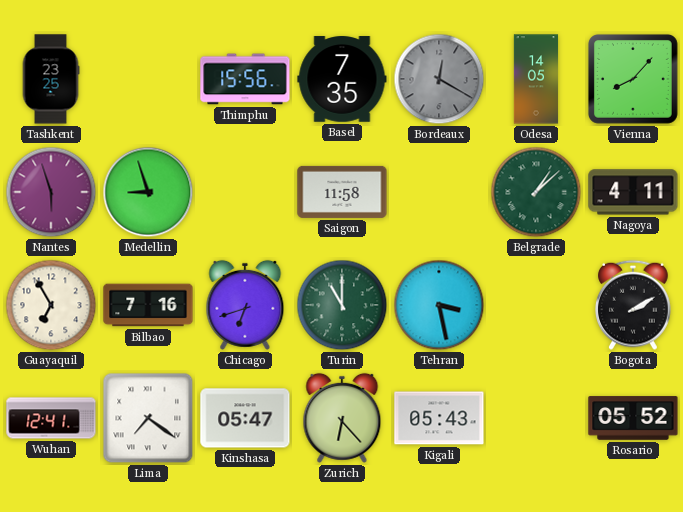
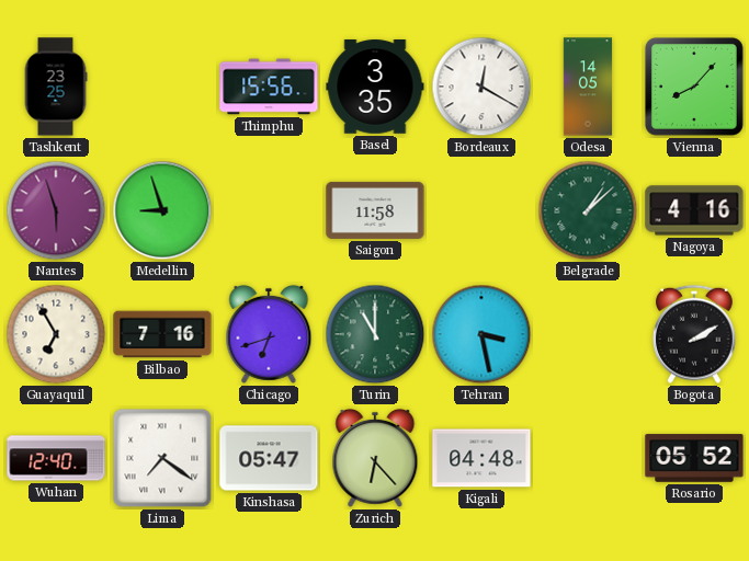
Basel: 7:35 -> 3:35 (375, 87)
Bordeaux dial: grey -> white (481, 87)
Nagoya: 4:11 -> 4:16 (694, 210)
Wuhan: 12:41 -> 12:40 (56, 458)
Kigali: 05:43 -> 04:48 (481, 458)
